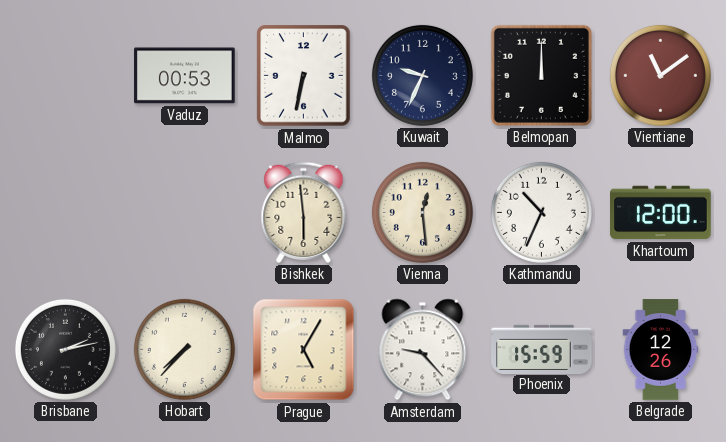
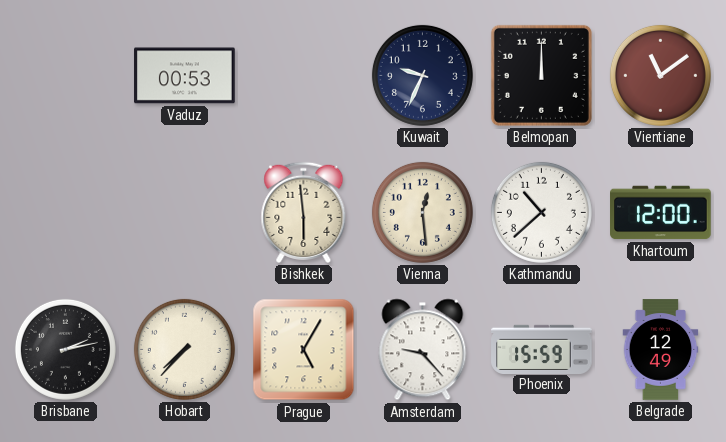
Malmo: 6:32 -> none (304, 76)
Kathmandu: 10:34 -> 10:38 (541, 212)
Belgrade: 12:26 -> 12:49 (661, 350)
